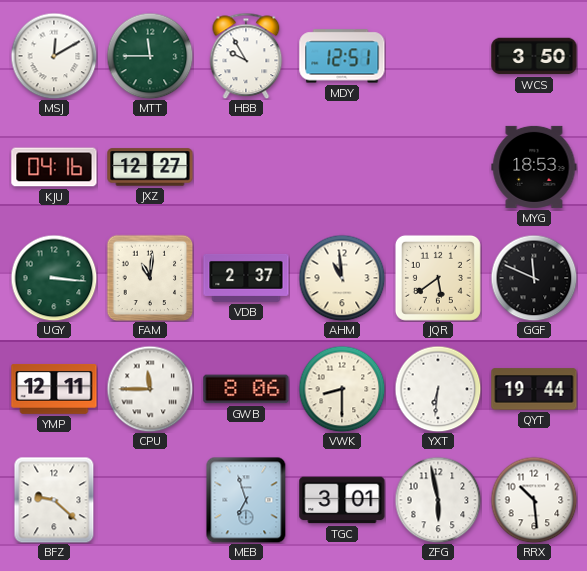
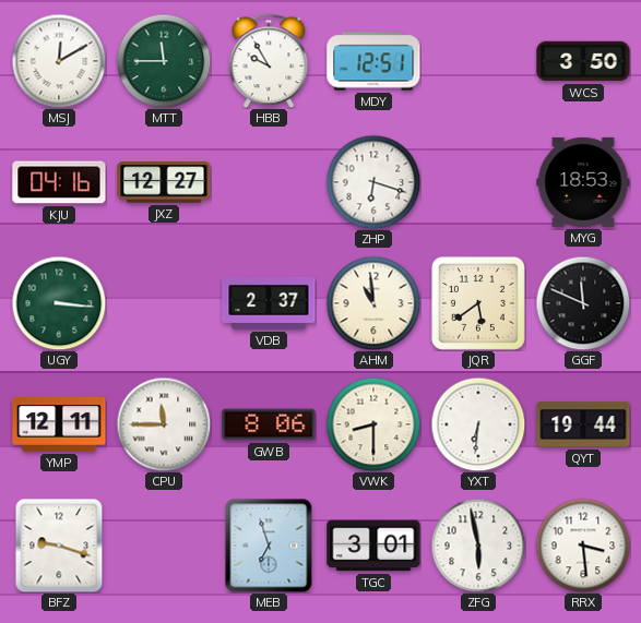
ZHP: none -> 6:18 (373, 182)
FAM: 11:01 -> none (150, 278)
BFZ: 9:22 -> 9:18 (59, 546)
RRX: 10:29 -> 3:29 (583, 546)
